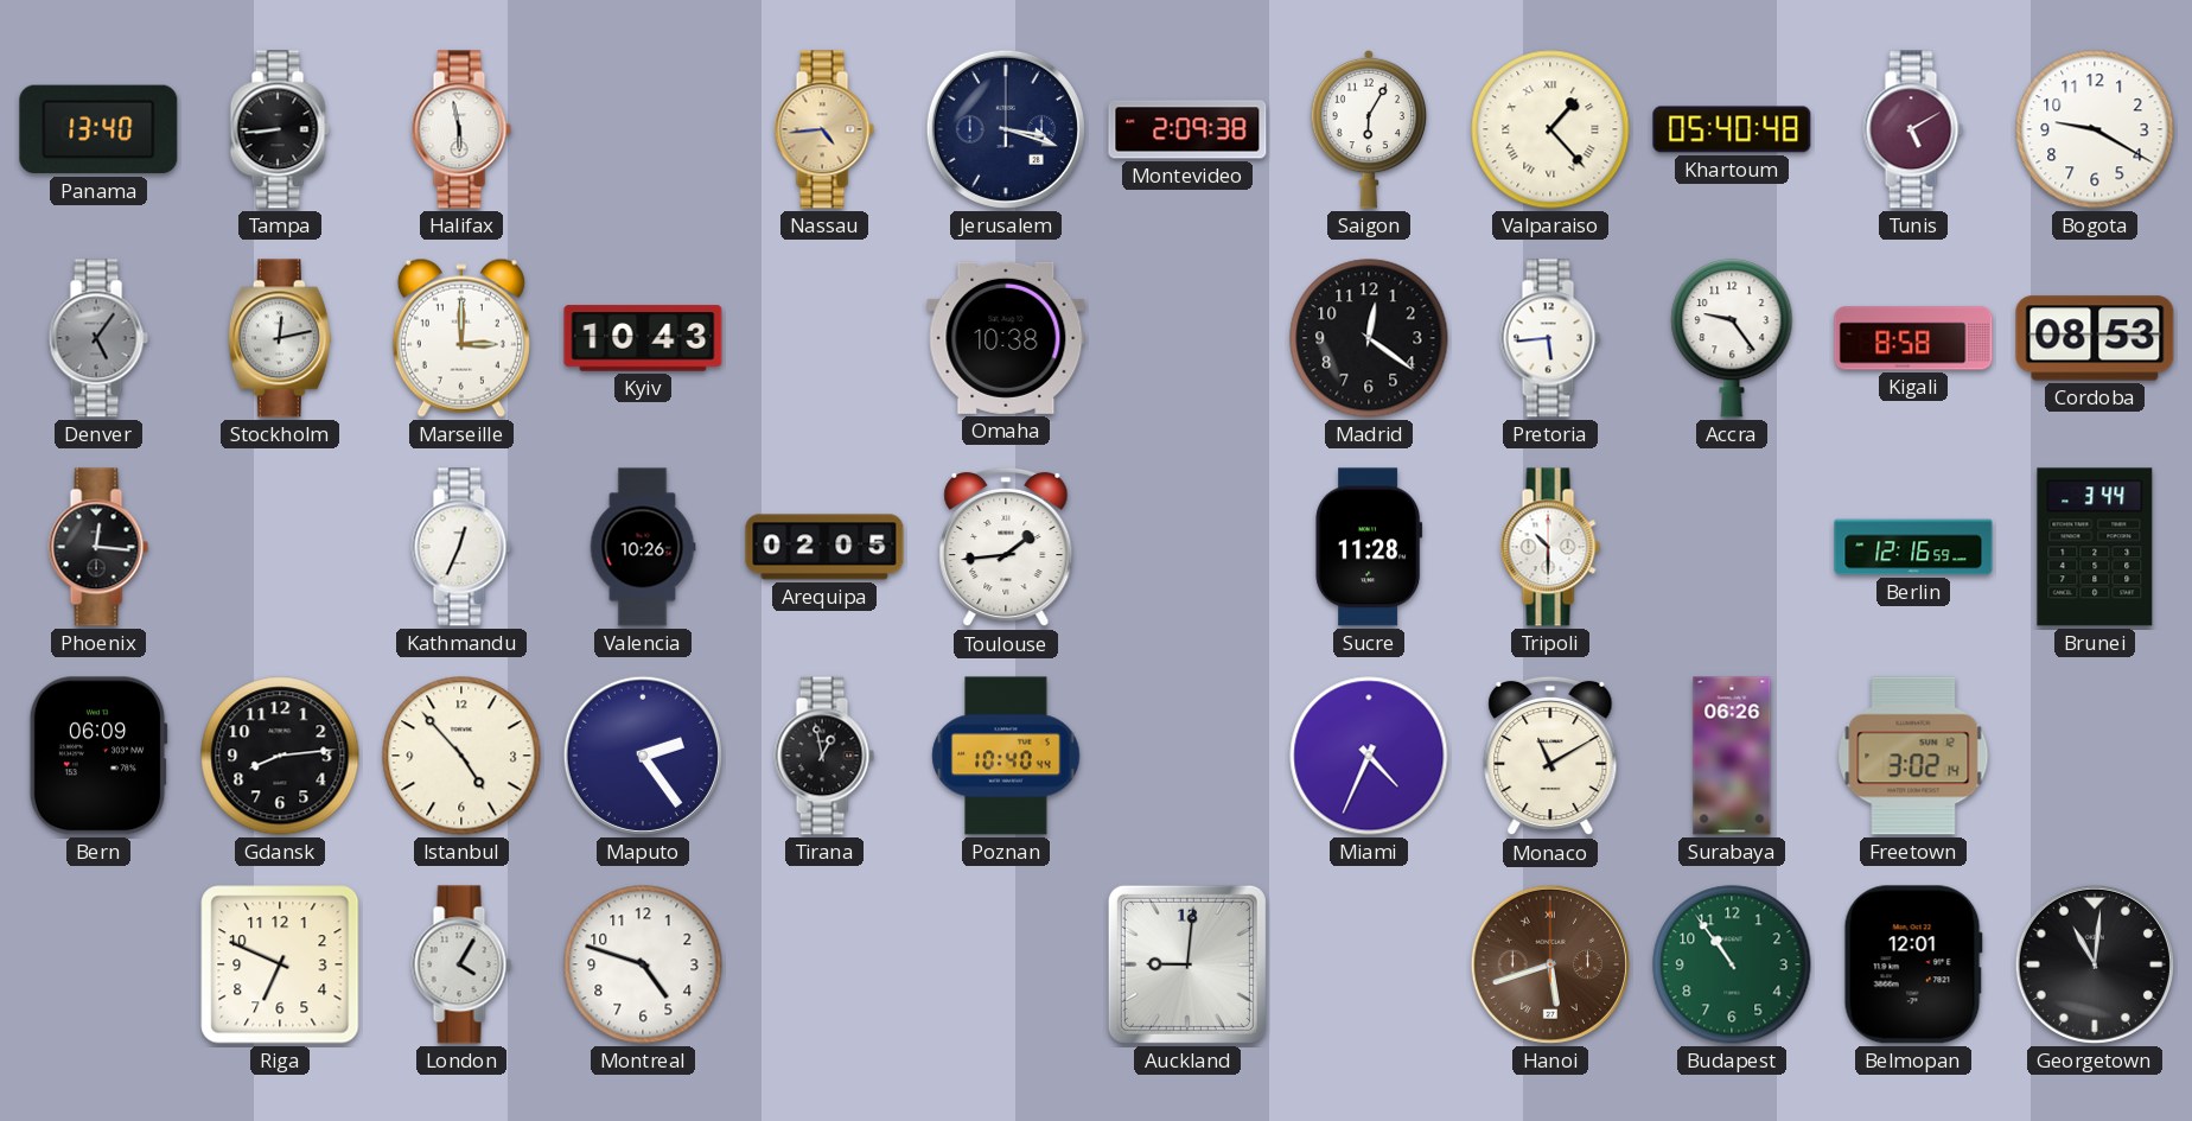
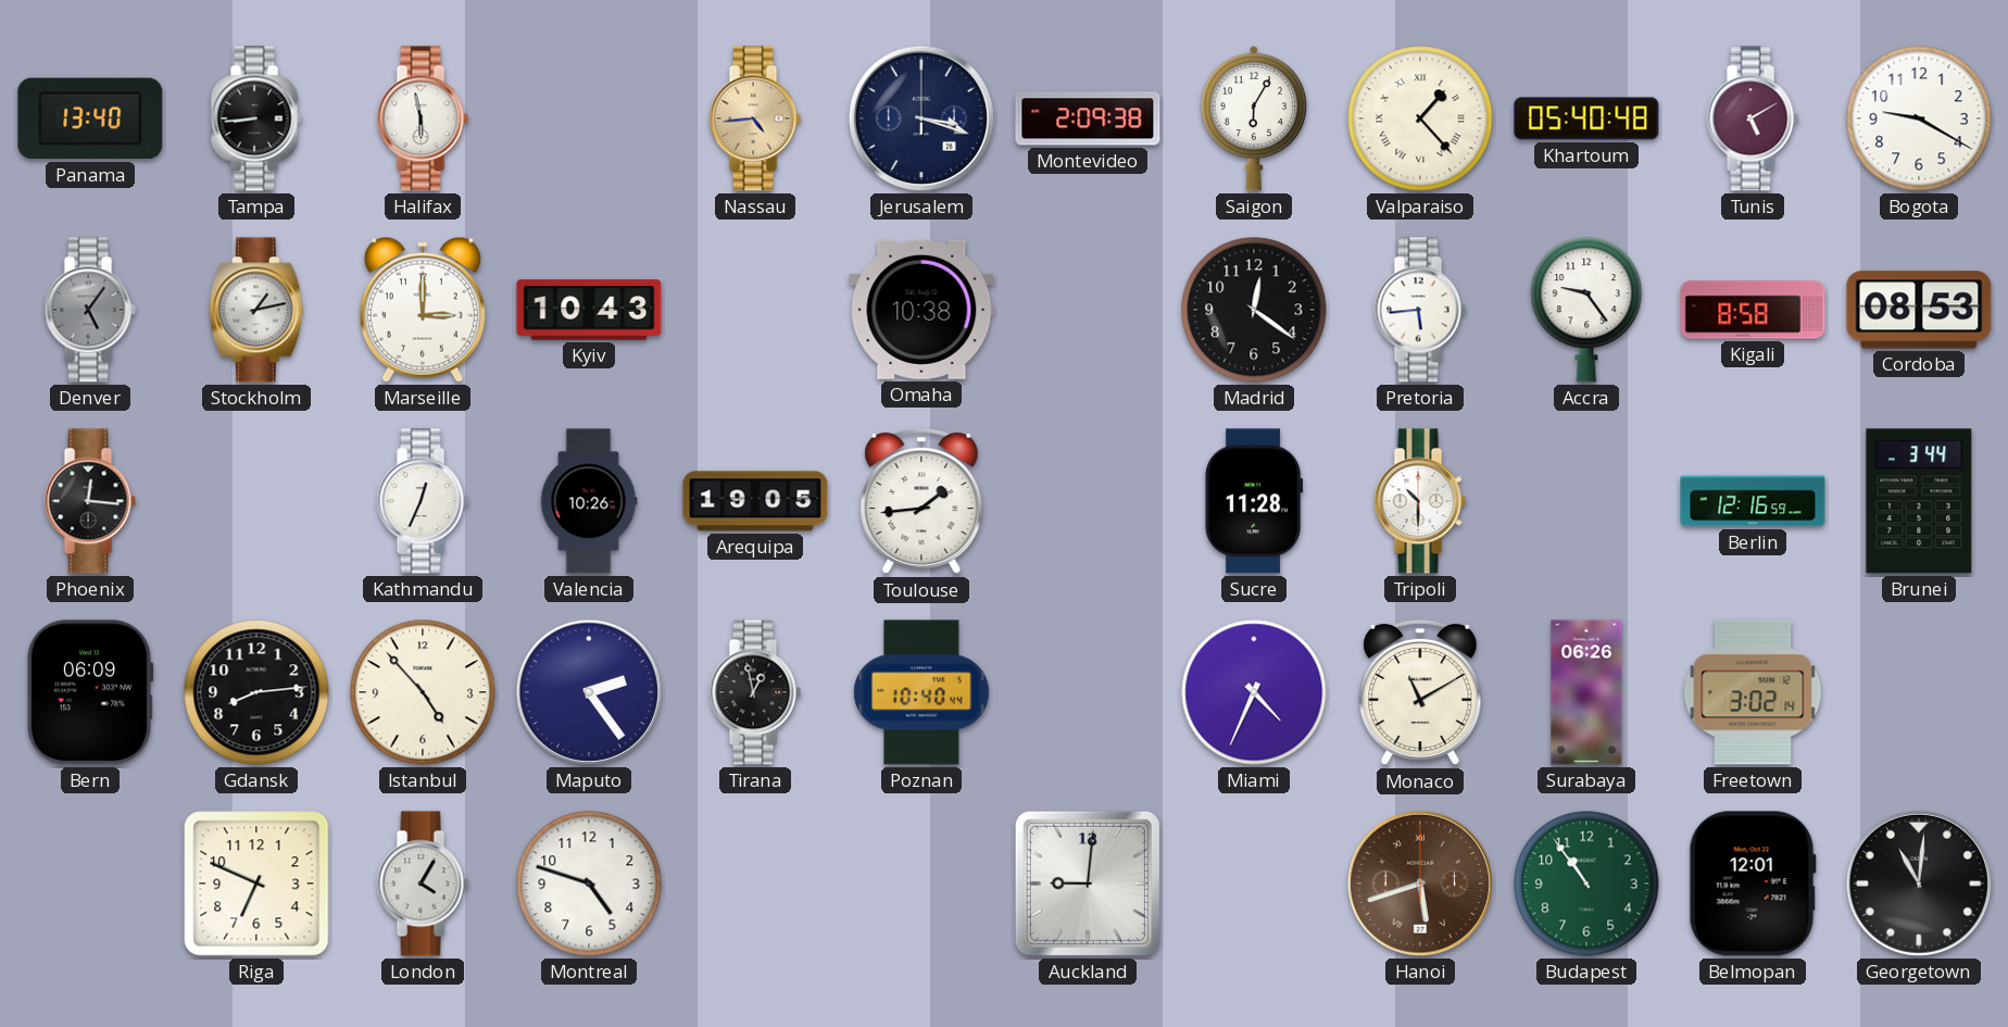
Stockholm: 12:13 -> 1:13 (256, 310)
Arequipa: 02:05 -> 19:05 (755, 501)
